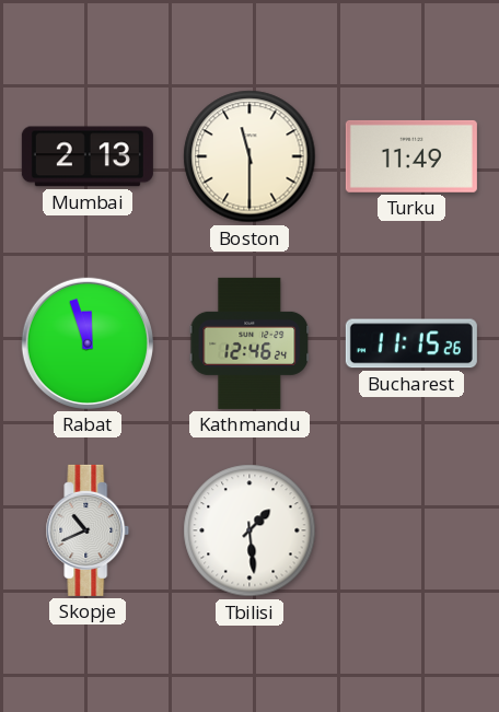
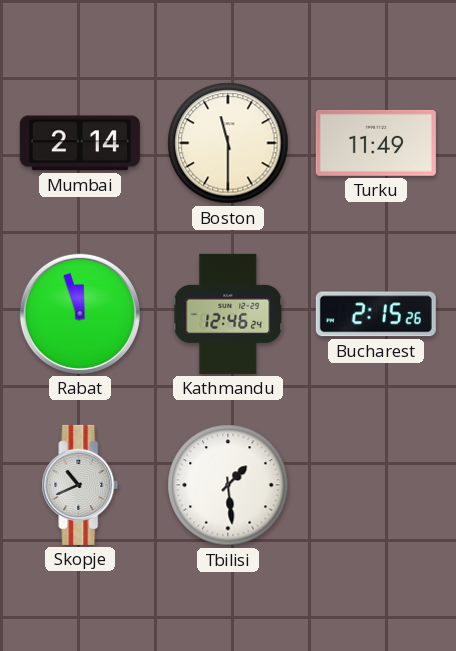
Mumbai: 2:13 -> 2:14 (80, 143)
Bucharest: 11:15 -> 2:15 (376, 314)
